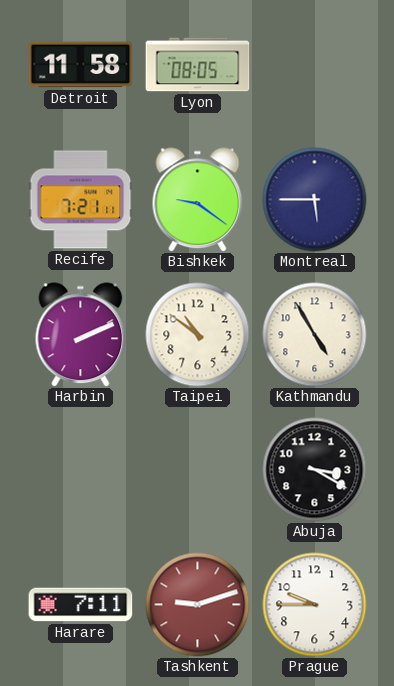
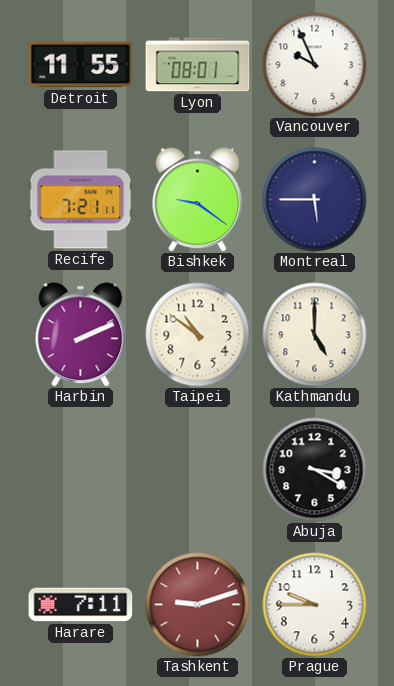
Detroit: 11:58 -> 11:55 (81, 65)
Lyon: 08:05 -> 08:01 (198, 65)
Vancouver: none -> 9:56 (315, 65)
Kathmandu: 4:55 -> 5:00 (315, 335)
